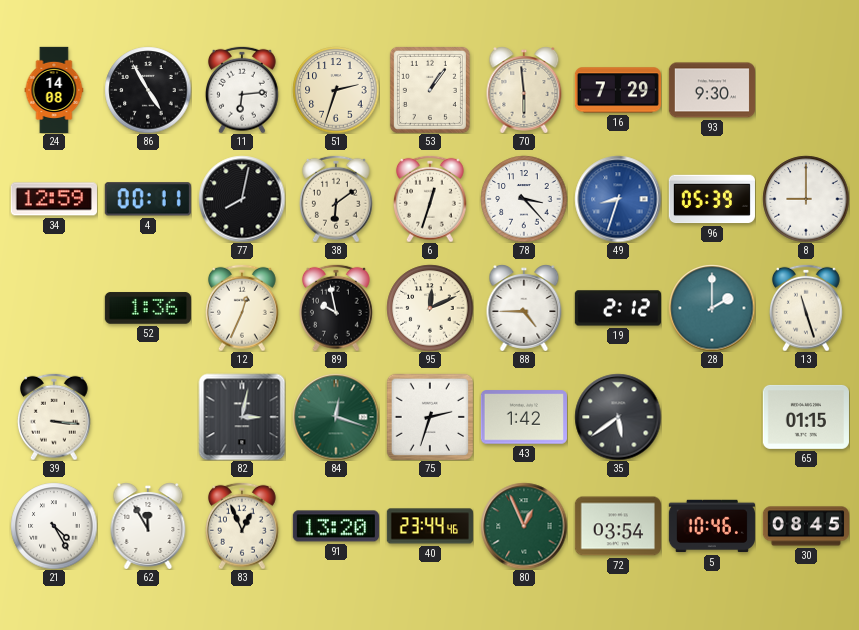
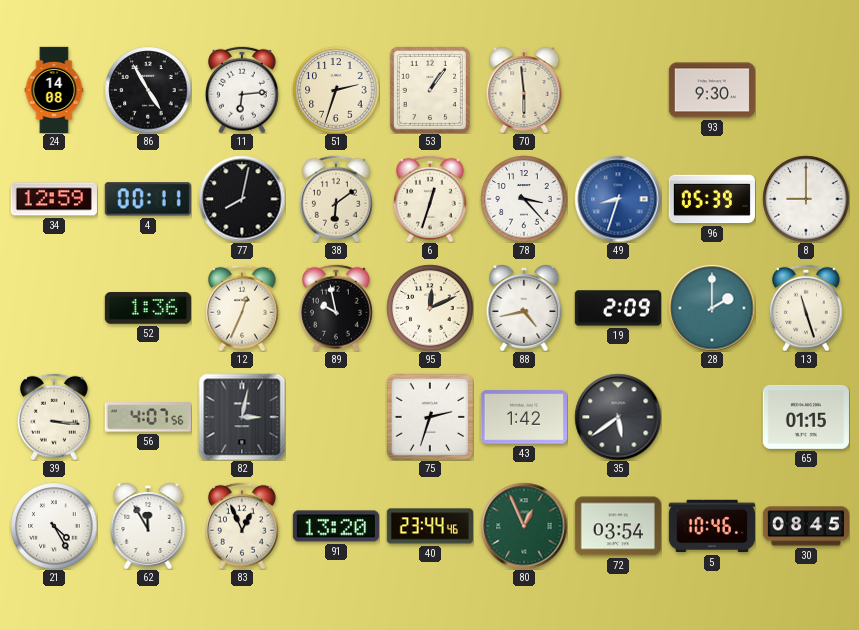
16: 7:29 -> none (617, 90)
88: 4:45 -> 4:43 (524, 308)
19: 2:12 -> 2:09 (617, 308)
56: none -> 4:07 (148, 417)
84: 12:18 -> none (336, 417)
